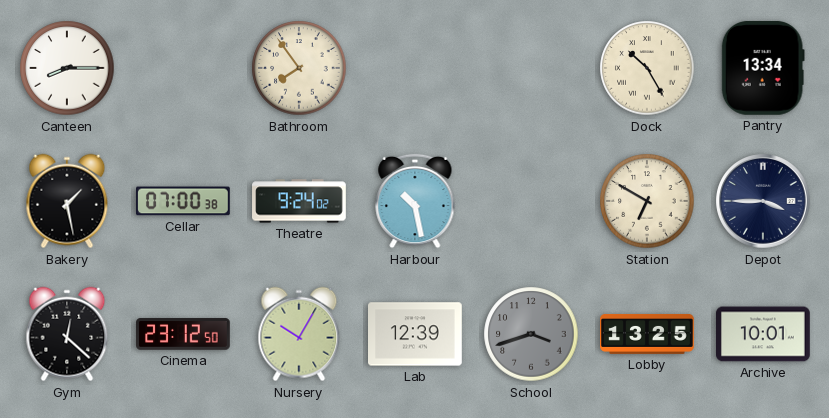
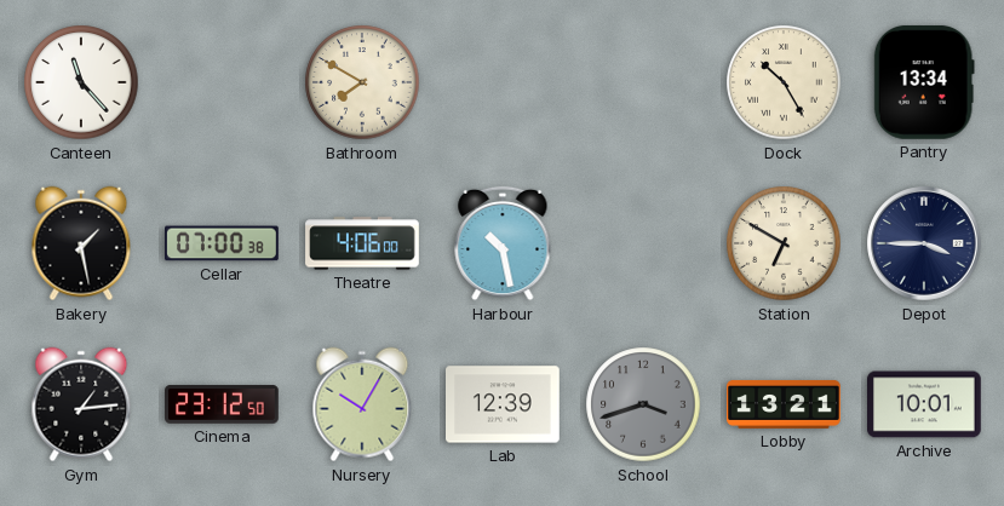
Canteen: 8:15 -> 11:23 (81, 82)
Bathroom: 7:54 -> 7:50 (362, 82)
Theatre: 9:24 -> 4:06 (362, 243)
Gym: 12:22 -> 1:14 (81, 404)
Lobby: 13:25 -> 13:21 (784, 404)
